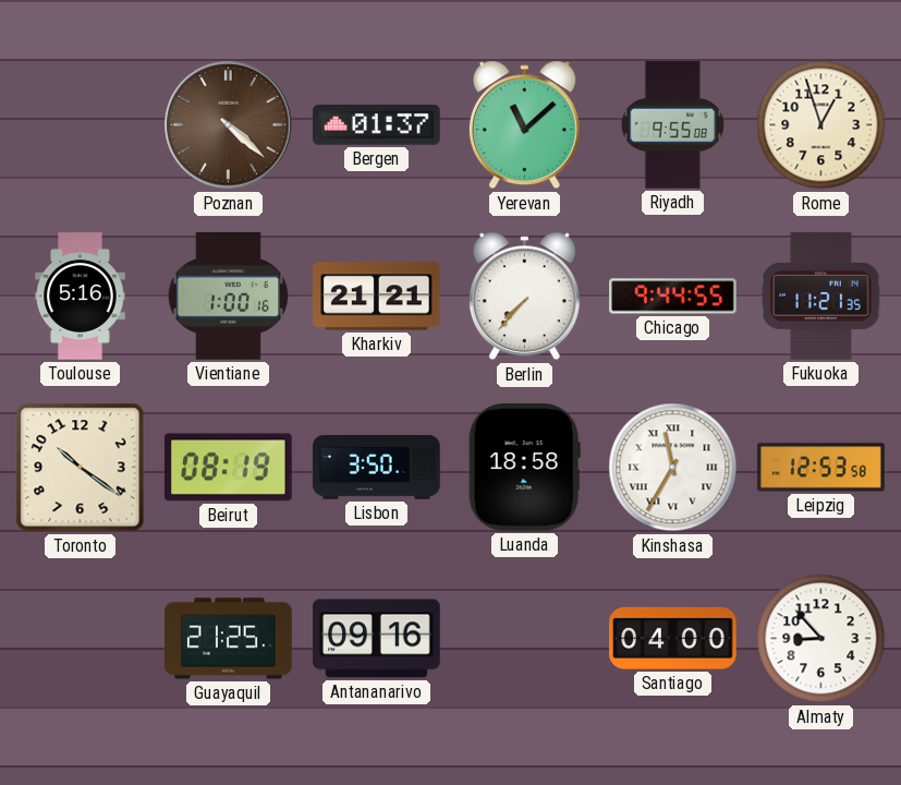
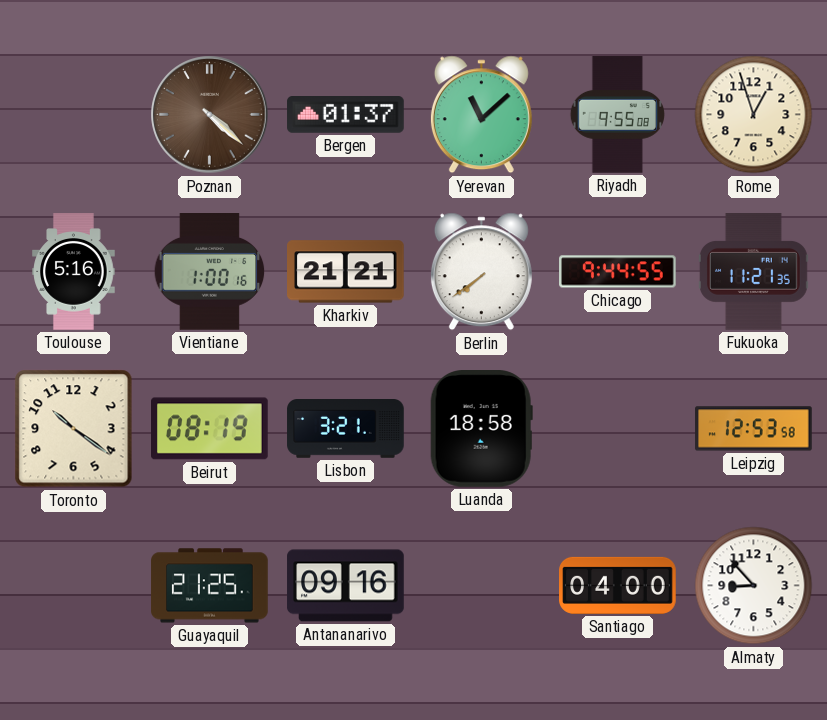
Berlin: 7:37 -> 7:39 (481, 272)
Lisbon: 3:50 -> 3:21 (346, 429)
Kinshasa: 11:35 -> none (673, 468)
